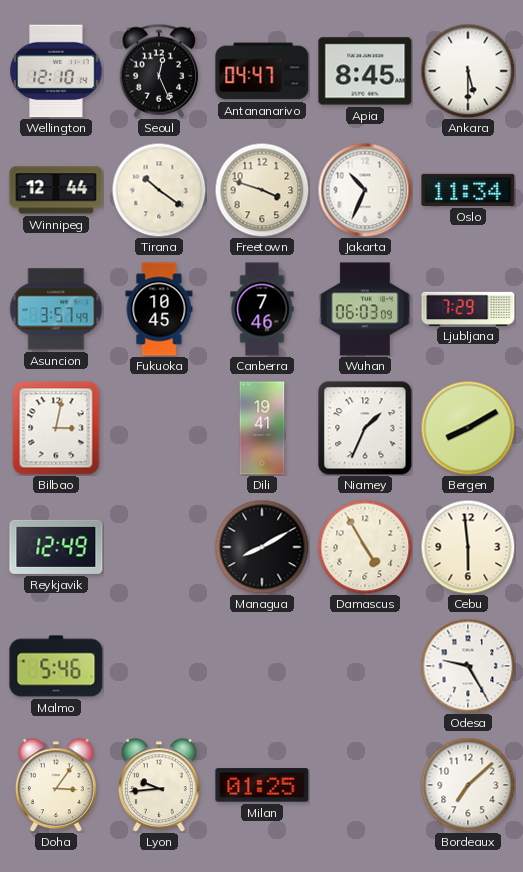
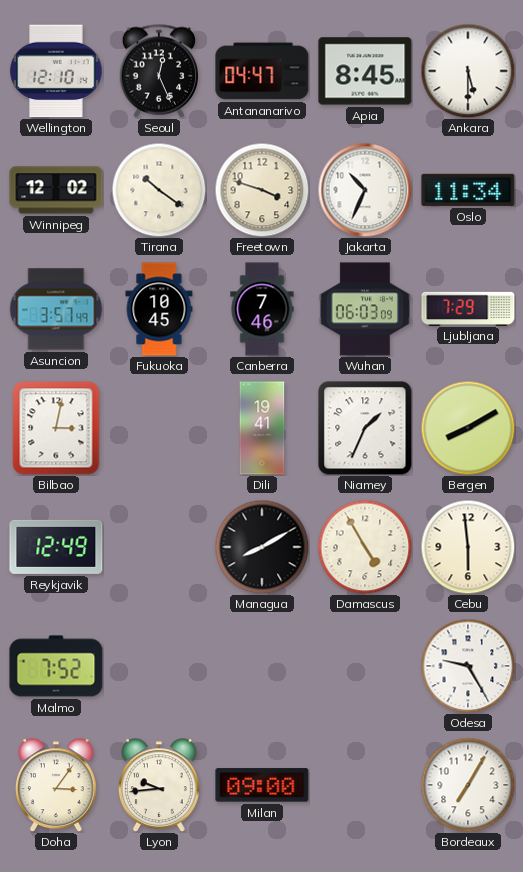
Winnipeg: 12:44 -> 12:02 (56, 190)
Malmo: 5:46 -> 7:52 (56, 666)
Milan: 01:25 -> 09:00 (262, 785)
Bordeaux: 7:08 -> 7:05 (468, 785)
